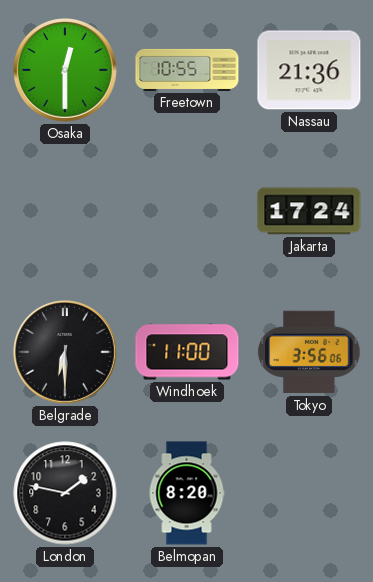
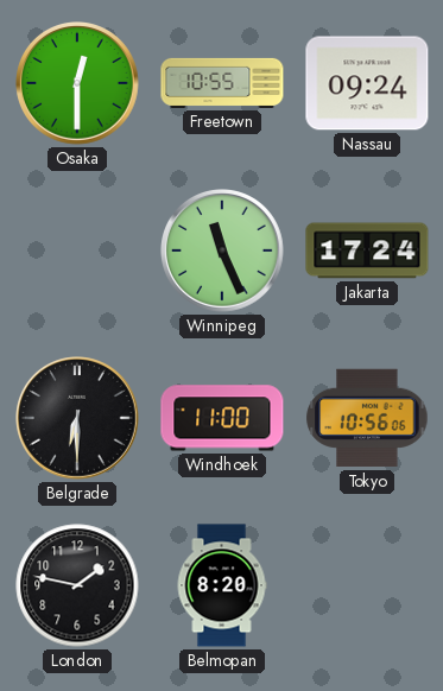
Nassau: 21:36 -> 09:24 (367, 83)
Winnipeg: none -> 11:26 (223, 252)
Tokyo: 3:56 -> 10:56 (367, 418)
